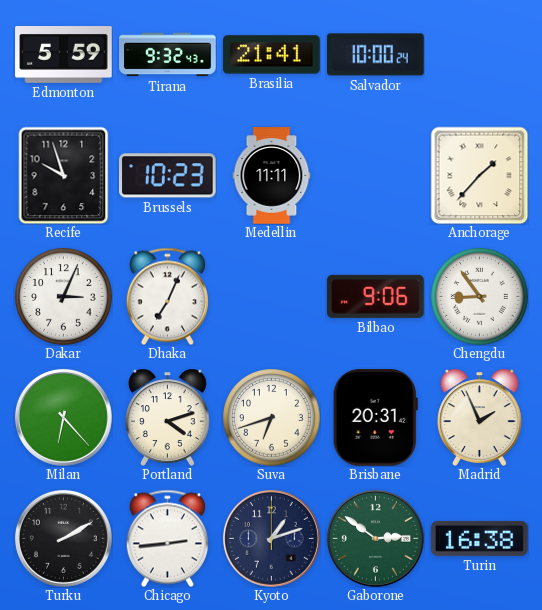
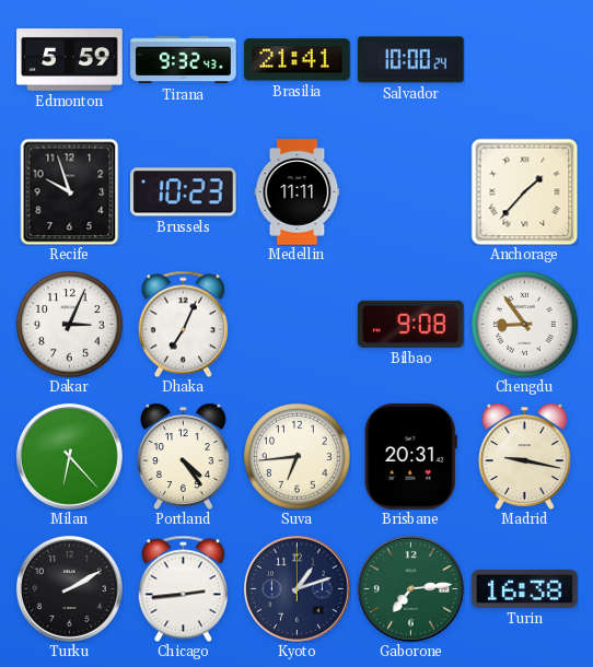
Bilbao: 9:06 -> 9:08 (411, 324)
Portland: 4:12 -> 4:24 (184, 456)
Suva: 6:42 -> 6:44 (298, 457)
Madrid: 1:56 -> 9:17 (525, 456)
Gaborone: 2:51 -> 7:14 (410, 588)
